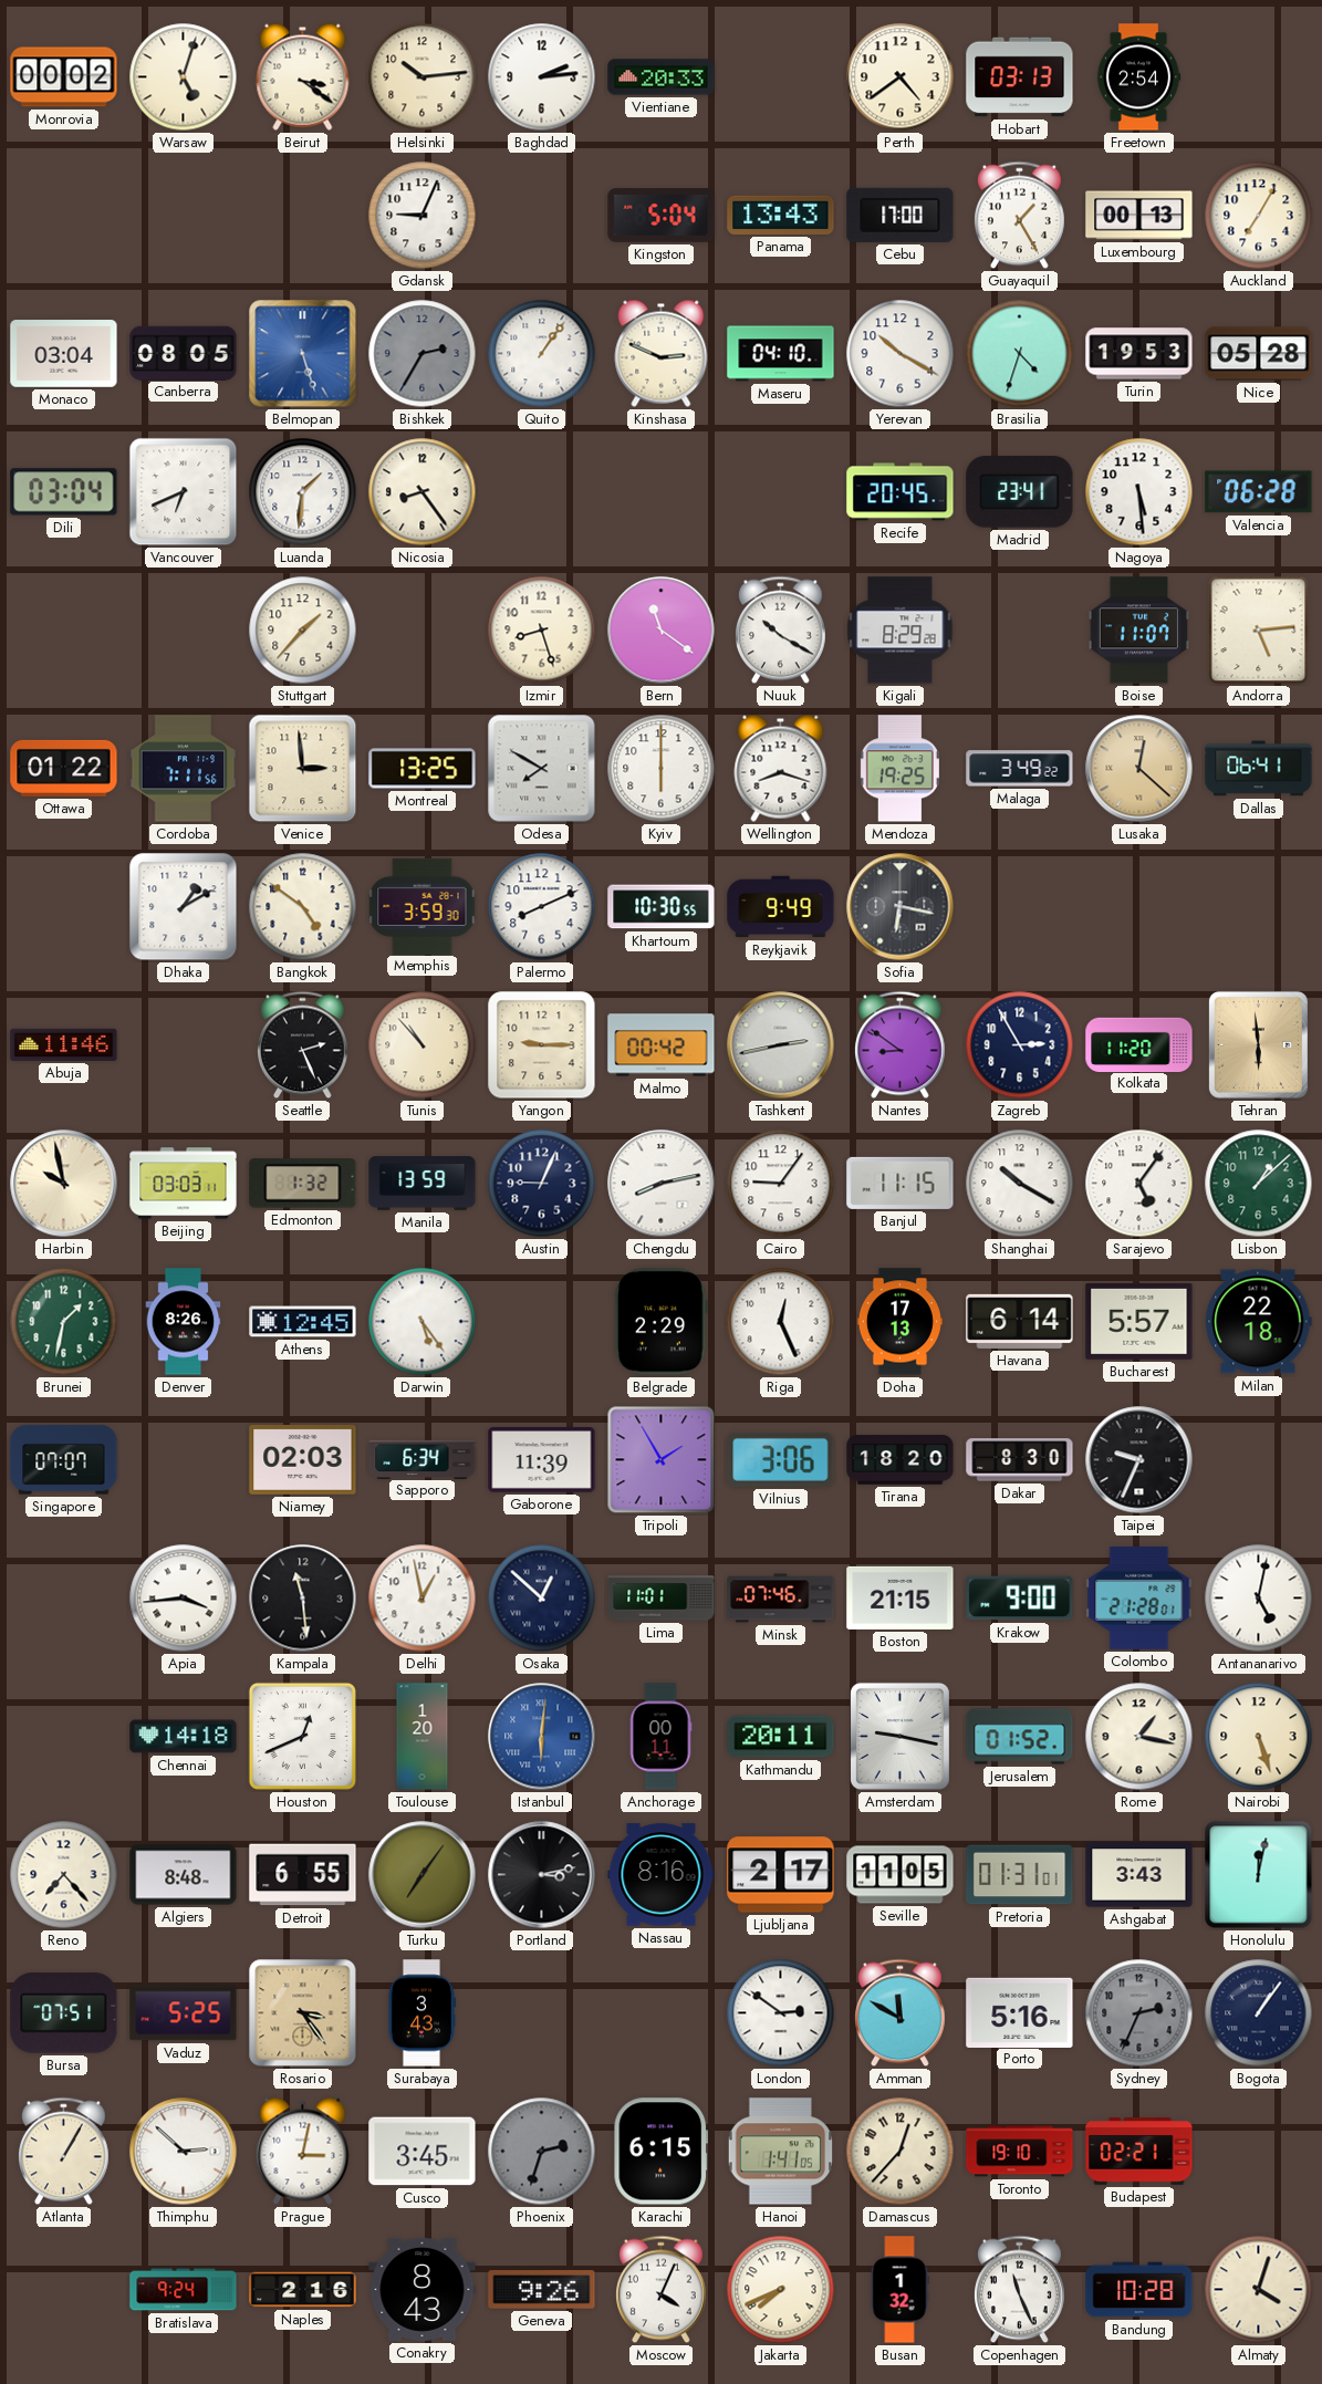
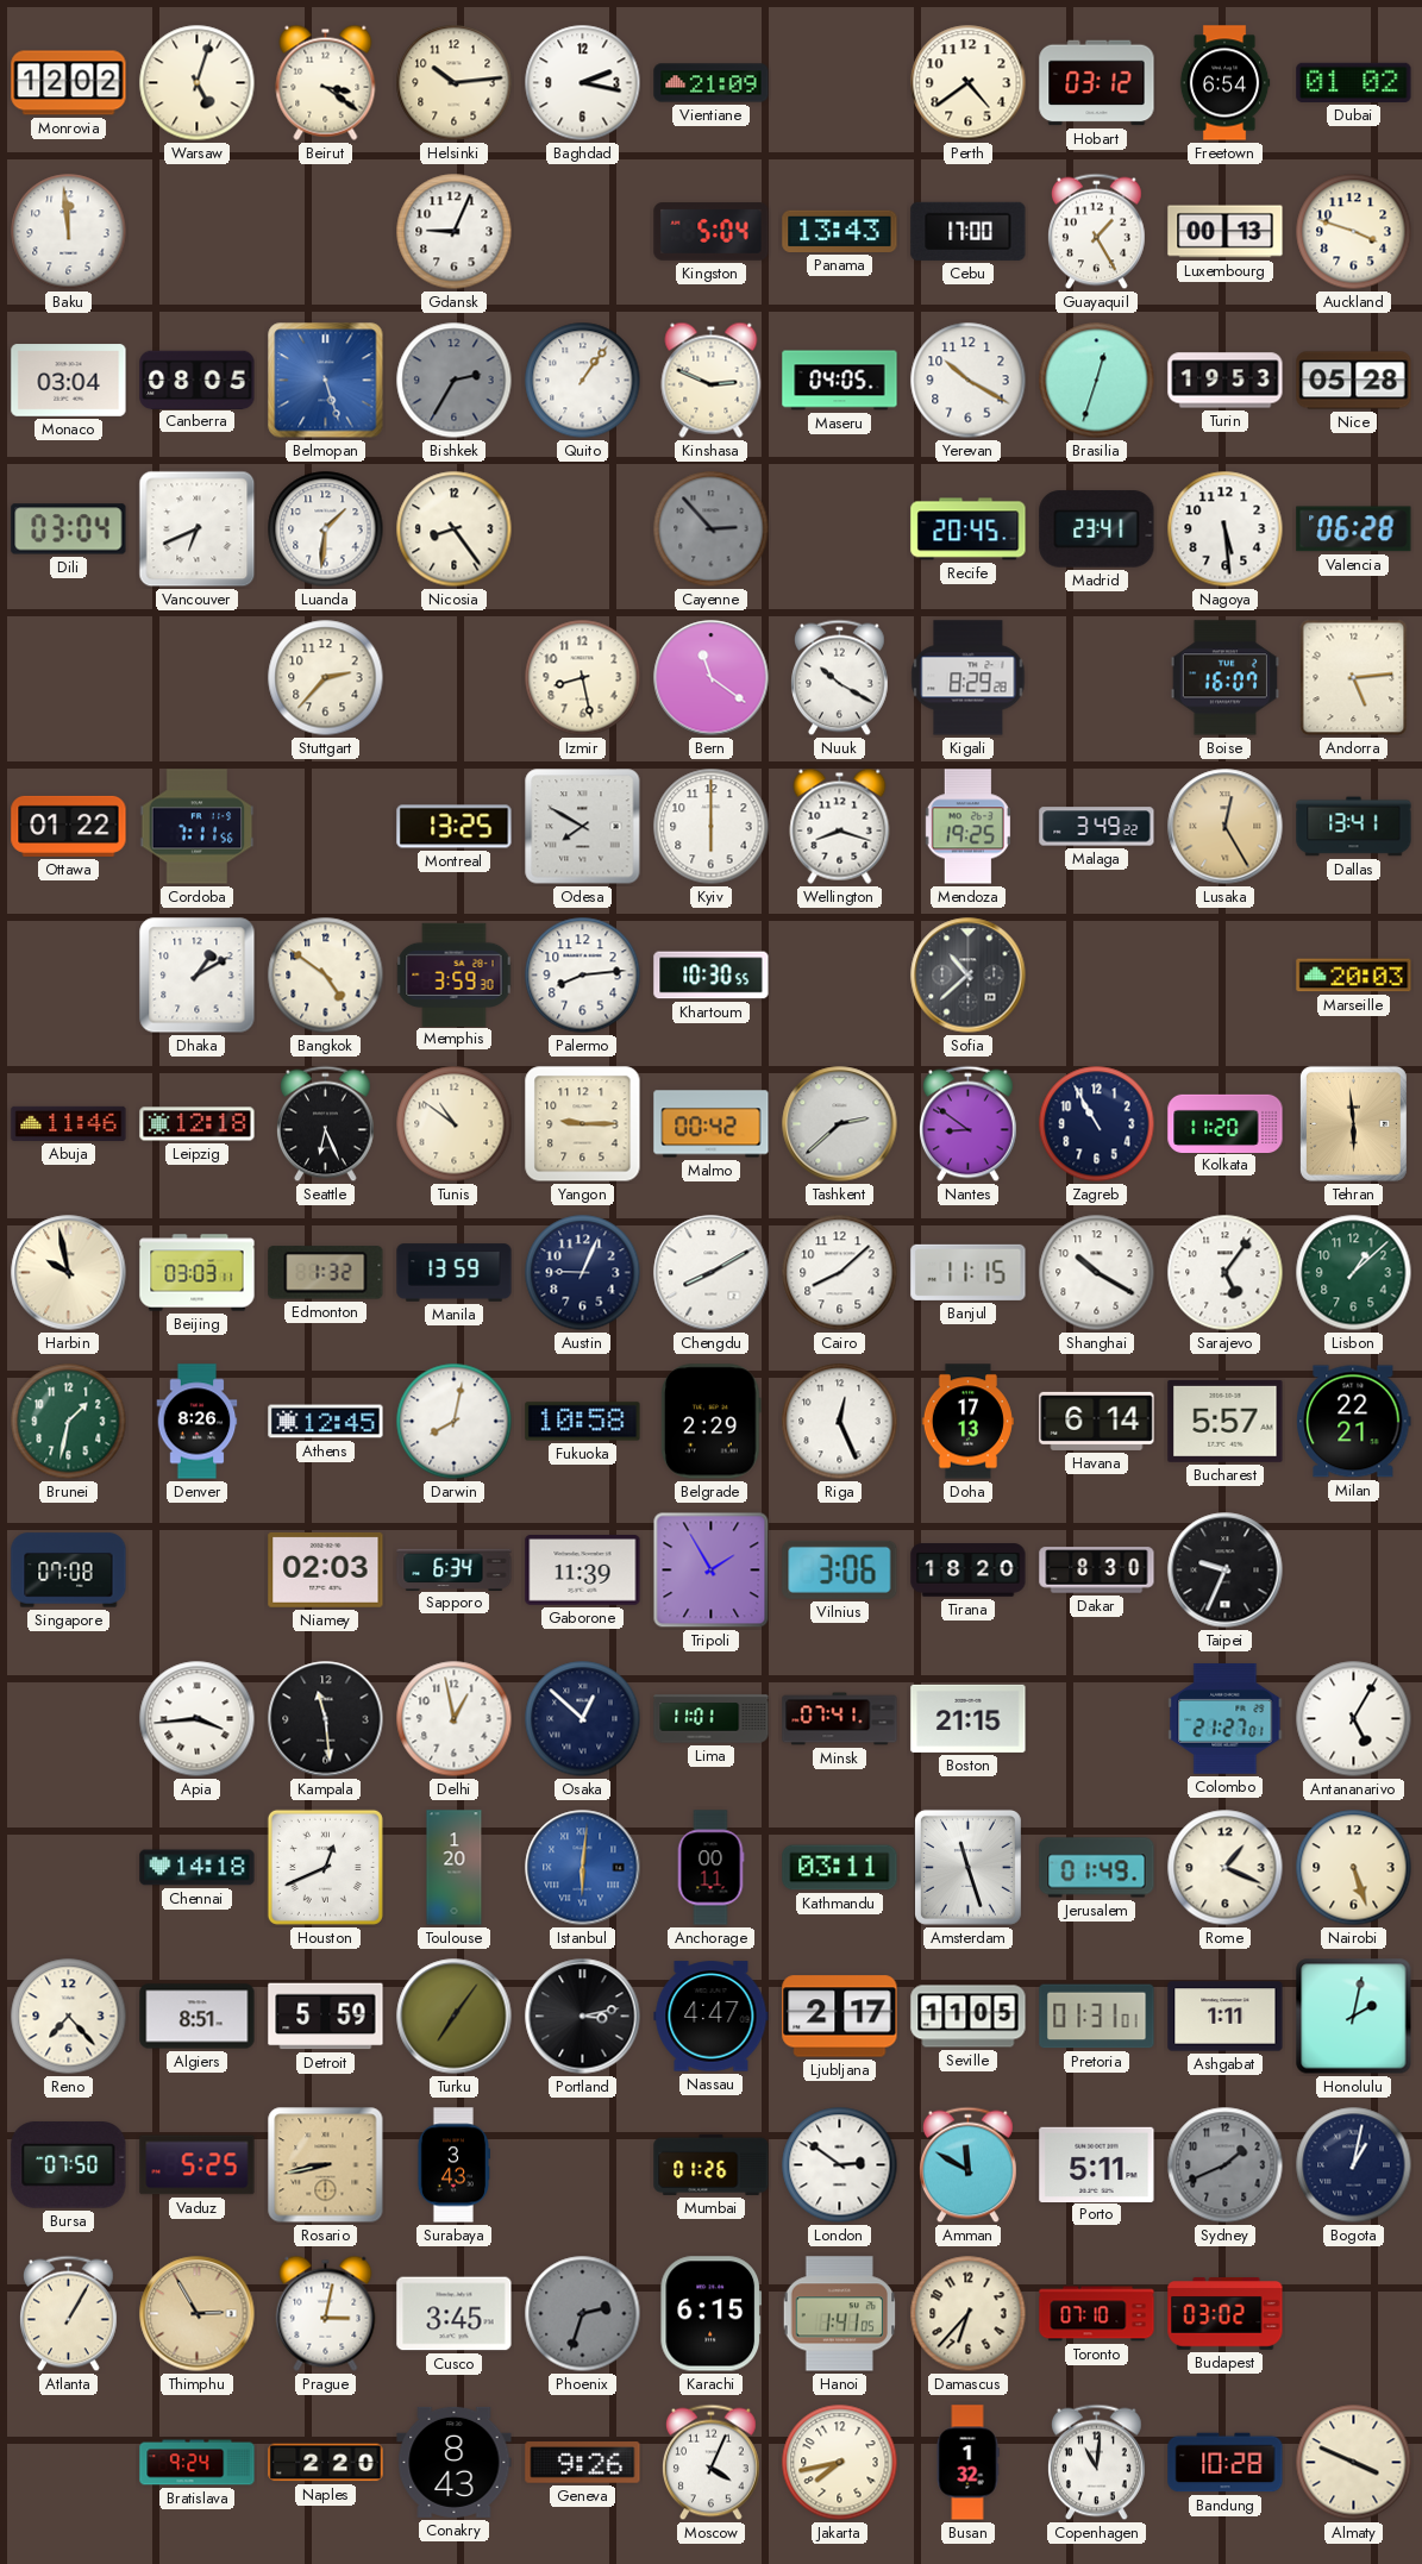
Monrovia: 00:02 -> 12:02 (69, 83)
Baghdad: 2:14 -> 2:17 (583, 83)
Vientiane: 20:33 -> 21:09 (712, 83)
Hobart: 03:13 -> 03:12 (1097, 83)
Freetown: 2:54 -> 6:54 (1224, 83)
Dubai: none -> 01:02 (1354, 82)
Baku: none -> 11:59 (69, 232)
Auckland: 7:05 -> 3:48 (1354, 232)
Maseru: 04:10 -> 04:05 (840, 381)
Brasilia: 4:33 -> 12:33 (1097, 381)
Cayenne: none -> 2:53 (712, 529)
Stuttgart: 1:37 -> 2:37 (326, 678)
Izmir: 8:27 -> 8:28 (583, 678)
Boise: 11:07 -> 16:07 (1224, 678)
Venice: 2:59 -> none (303, 769)
Lusaka: 12:22 -> 12:25 (1226, 827)
Dallas: 06:41 -> 13:41 (1354, 827)
Palermo: 8:11 -> 8:14 (583, 976)
Reykjavik: 9:49 -> none (781, 907)
Sofia: 6:17 -> 10:38 (969, 976)
Marseille: none -> 20:03 (1354, 976)
Leipzig: none -> 12:18 (198, 1124)
Seattle: 2:26 -> 6:26 (326, 1124)
Tunis: 10:53 -> 10:51 (455, 1124)
Tashkent: 2:43 -> 2:38 (840, 1124)
Zagreb: 2:55 -> 10:55 (1097, 1124)
Chengdu: 8:13 -> 8:10 (712, 1273)
Cairo: 9:06 -> 8:08 (840, 1273)
Darwin: 5:24 -> 8:02 (455, 1422)
Fukuoka: none -> 10:58 (583, 1422)
Milan: 22:18 -> 22:21 (1354, 1422)
Singapore: 07:07 -> 07:08 (69, 1571)
Minsk: 07:46 -> 07:41 (840, 1719)
Krakow: 9:00 -> none (1020, 1599)
Colombo: 21:28 -> 21:27 (1226, 1718)
Antananarivo: 5:02 -> 5:05 (1354, 1719)
Kathmandu: 20:11 -> 03:11 (840, 1868)
Amsterdam: 9:17 -> 11:27 (967, 1867)
Jerusalem: 01:52 -> 01:49 (1097, 1868)
Rome: 1:17 -> 1:19 (1226, 1868)
Algiers: 8:48 -> 8:51 (198, 2017)
Detroit: 6:55 -> 5:59 (326, 2017)
Nassau: 8:16 -> 4:47 (712, 2017)
Ashgabat: 3:43 -> 1:11 (1226, 2017)
Honolulu: 12:02 -> 2:02 (1354, 2017)
Bursa: 07:51 -> 07:50 (69, 2165)
Rosario: 3:24 -> 8:43 (326, 2165)
Mumbai: none -> 01:26 (712, 2164)
Porto: 5:16 -> 5:11 (1097, 2164)
Sydney: 2:34 -> 1:41 (1226, 2165)
Bogota: 1:06 -> 1:02 (1354, 2165)
Thimphu: 2:52 -> 2:55 (198, 2314)
Thimphu dial: white -> champagne (198, 2314)
Damascus: 12:37 -> 6:37 (969, 2314)
Toronto: 19:10 -> 07:10 (1097, 2314)
Budapest: 02:21 -> 03:02 (1226, 2314)
Naples: 2:16 -> 2:20 (326, 2463)
Jakarta: 7:41 -> 7:43 (840, 2463)
Copenhagen: 11:26 -> 11:01 (1097, 2463)
Almaty: 4:03 -> 3:49 (1354, 2463)
